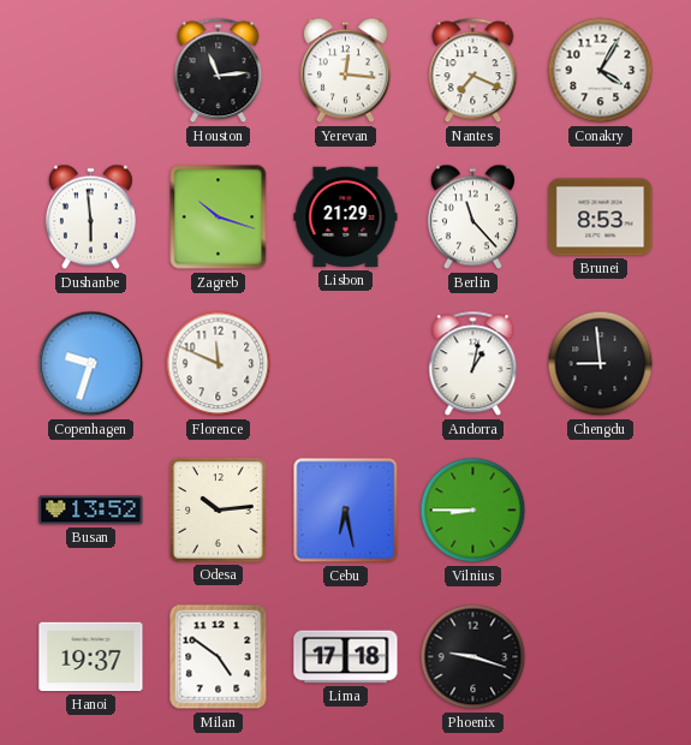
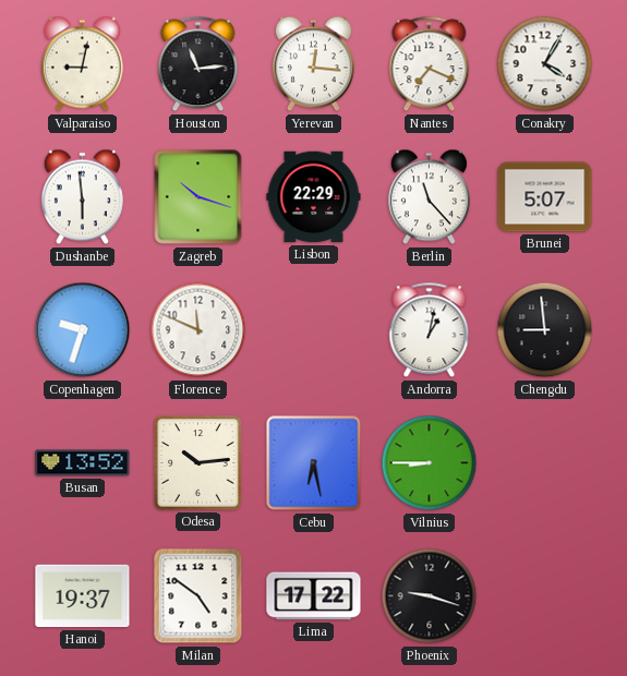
Valparaiso: none -> 9:02 (82, 64)
Lisbon: 21:29 -> 22:29 (314, 197)
Brunei: 8:53 -> 5:07 (545, 197)
Lima: 17:18 -> 17:22 (314, 596)
